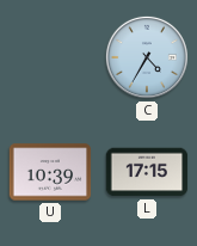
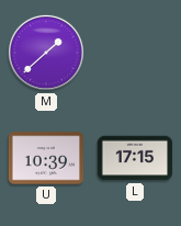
M: none -> 1:38 (46, 53)
C: 4:35 -> none (147, 57)
